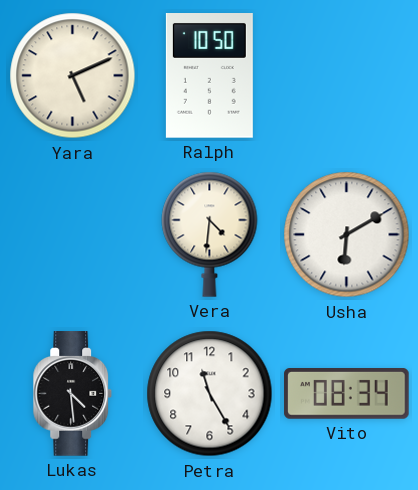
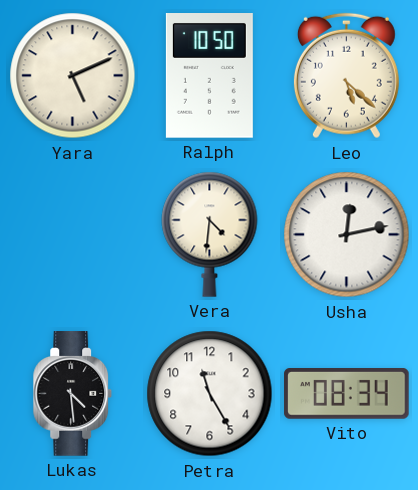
Leo: none -> 5:22 (346, 76)
Usha: 6:10 -> 12:13 (347, 235)
